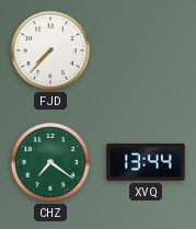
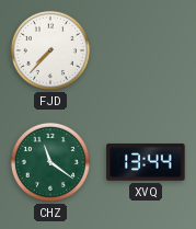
CHZ: 7:21 -> 11:21 (50, 162)
